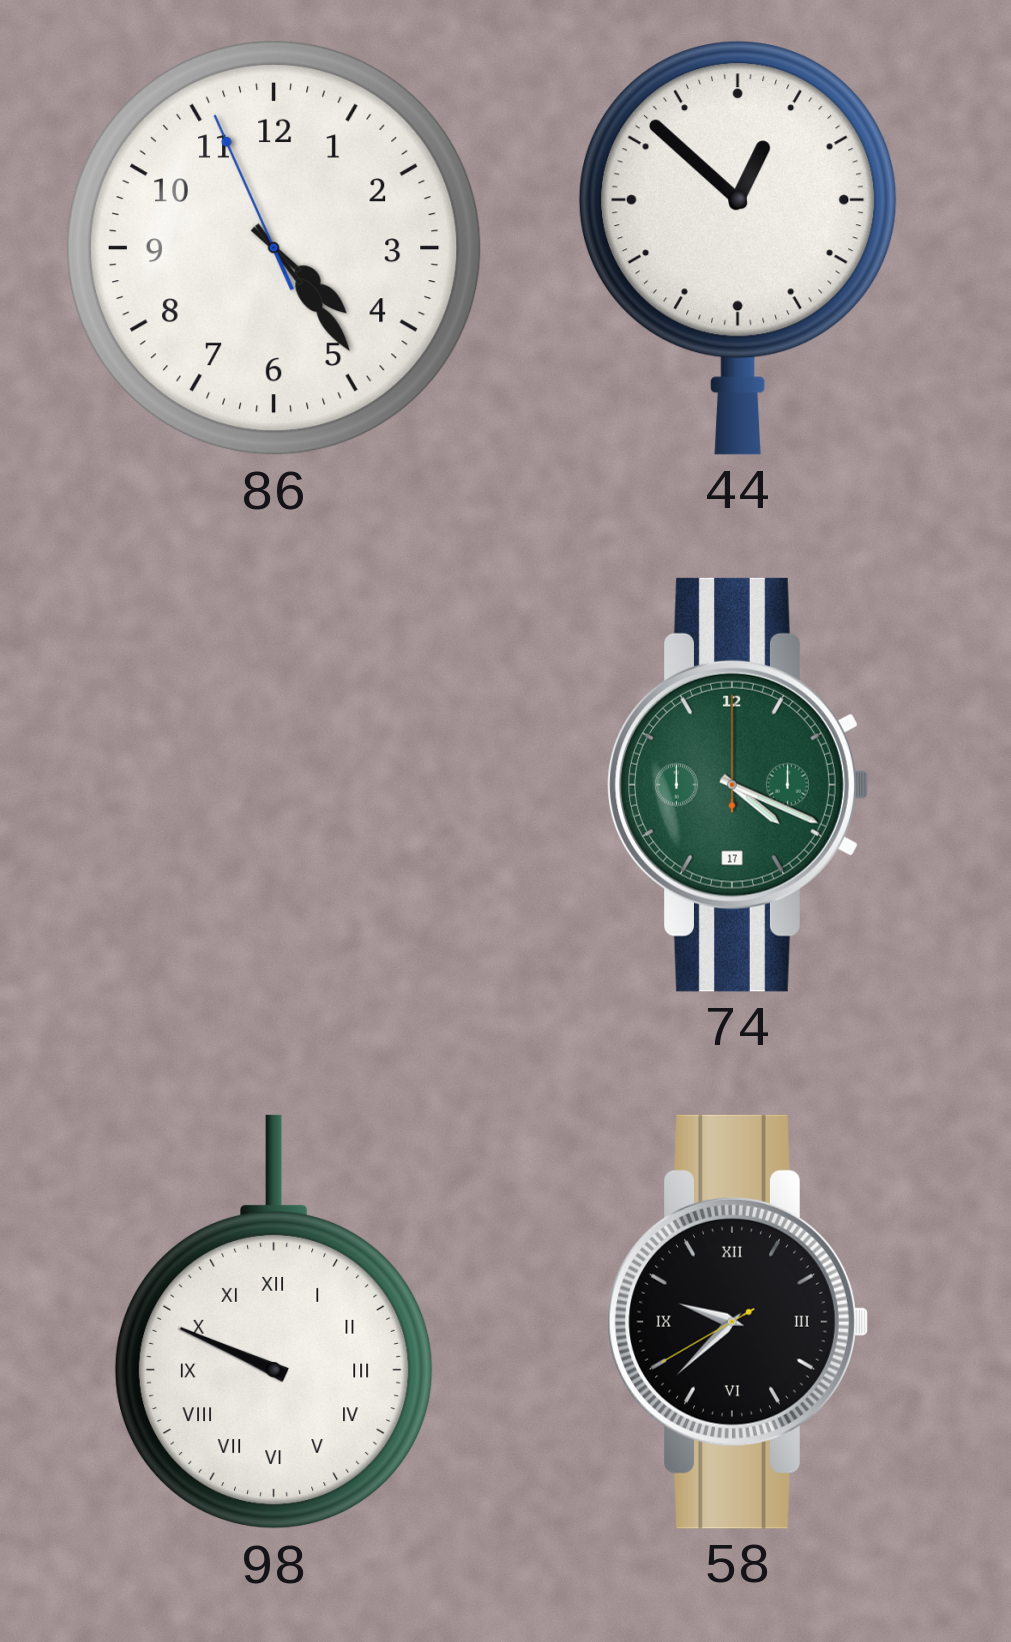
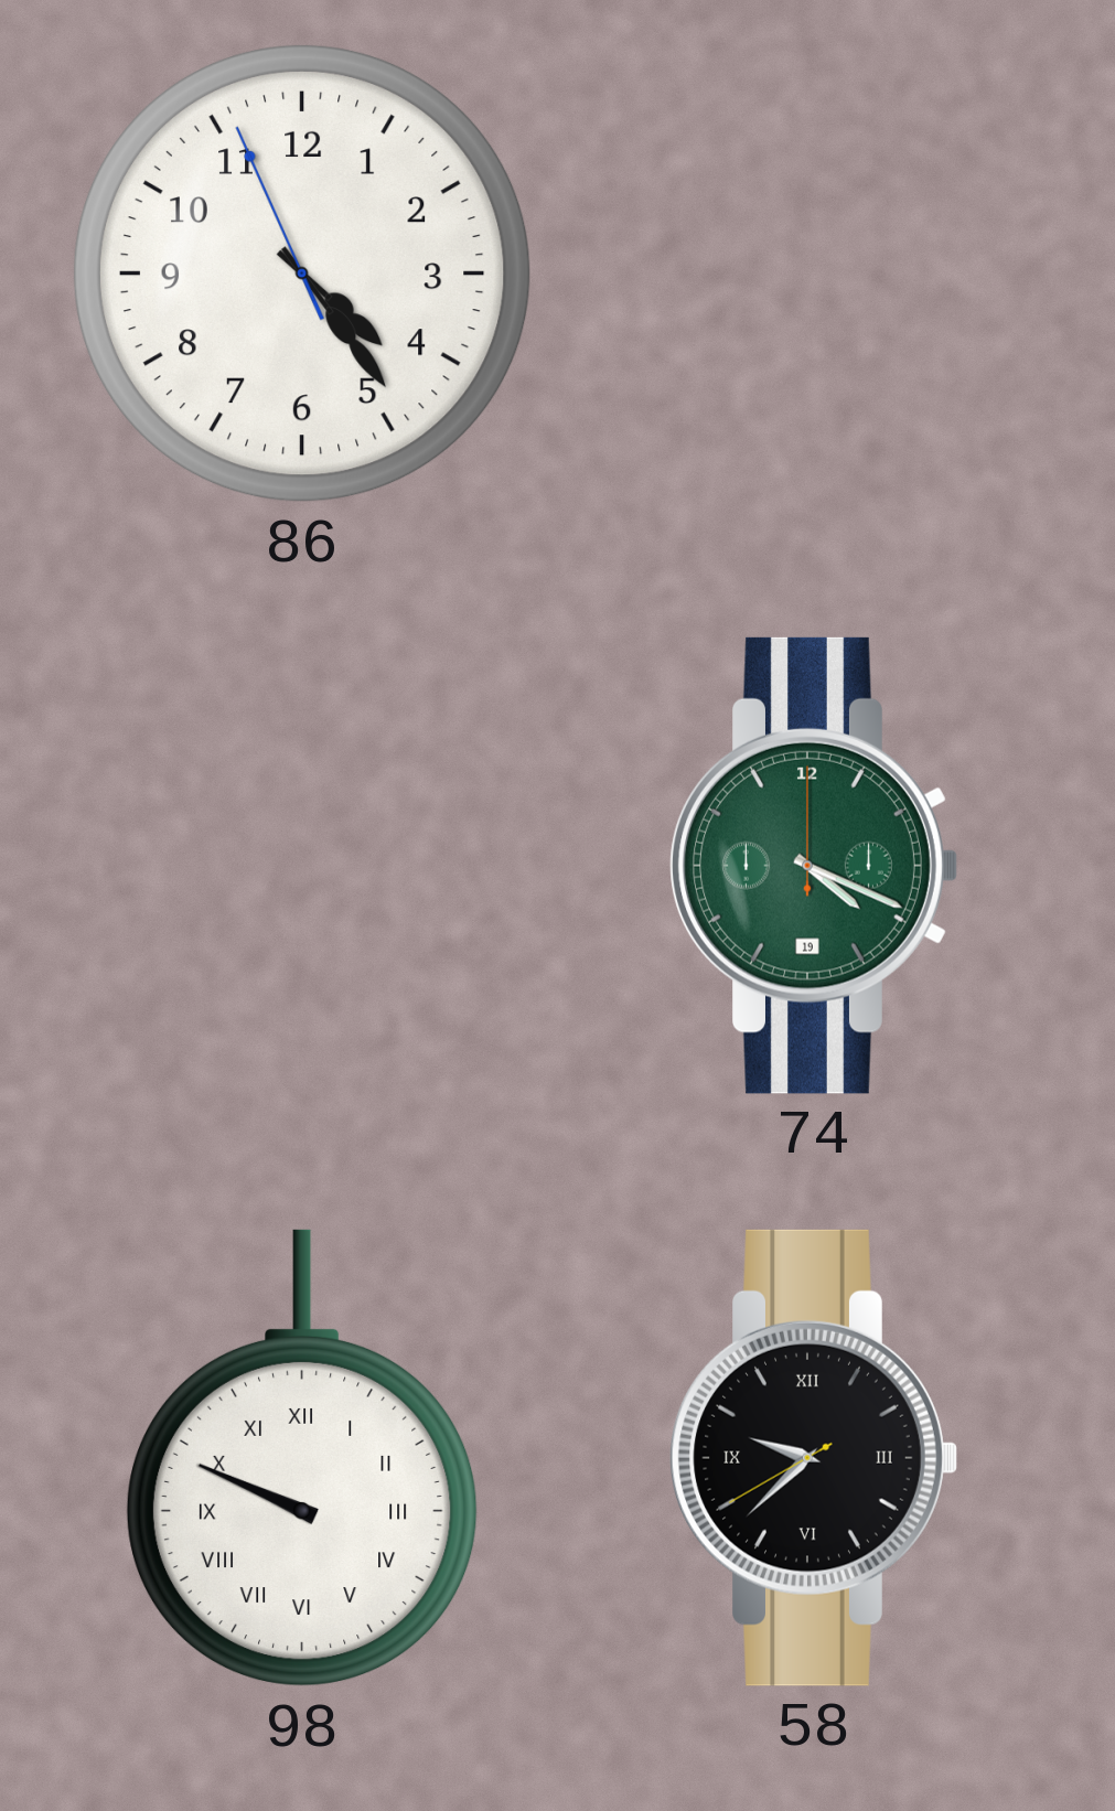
44: 12:52 -> none (738, 248)
74 date: 17 -> 19 (814, 866)
